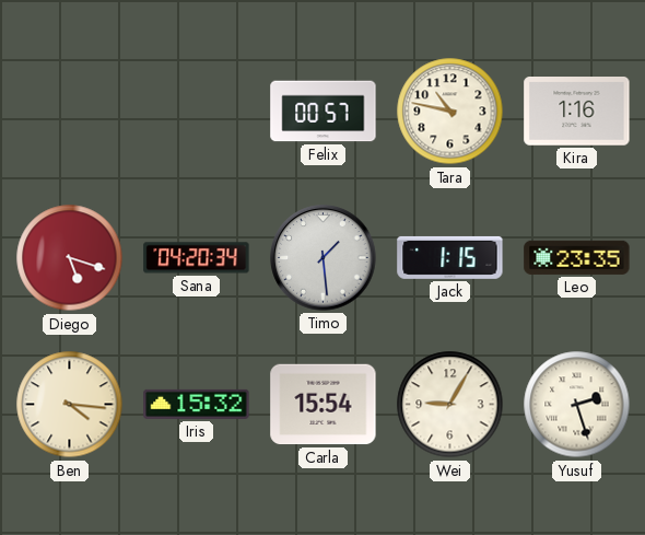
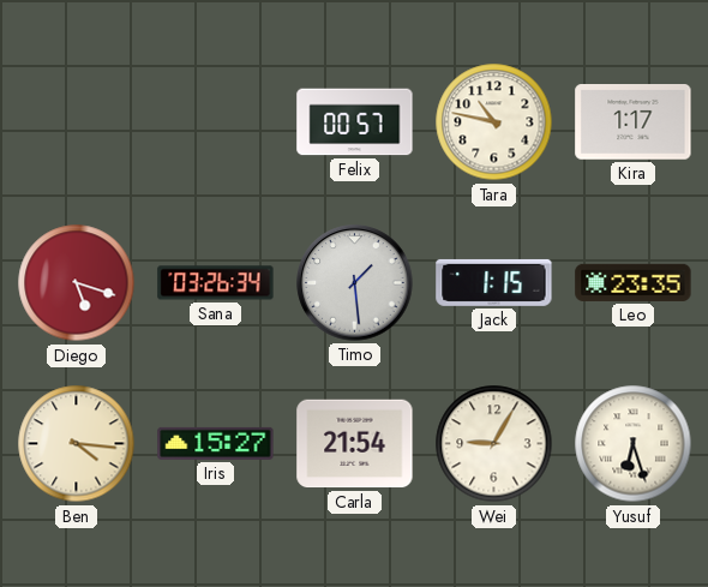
Kira: 1:16 -> 1:17 (634, 122)
Sana: 04:20 -> 03:26 (216, 283)
Iris: 15:32 -> 15:27 (216, 443)
Carla: 15:54 -> 21:54 (355, 444)
Yusuf: 2:27 -> 6:27 (634, 444)
